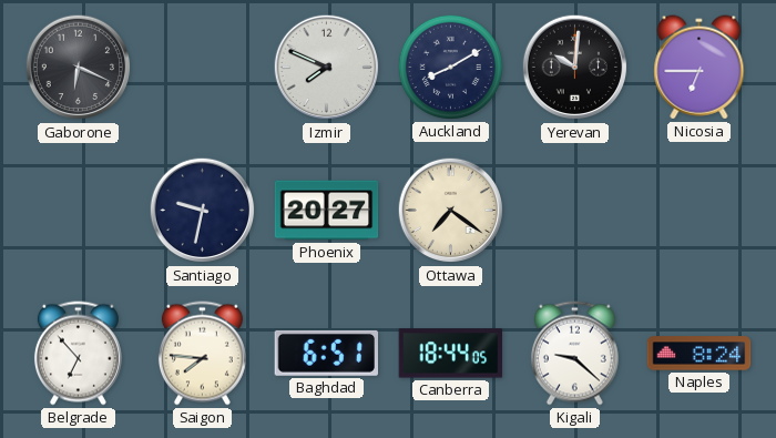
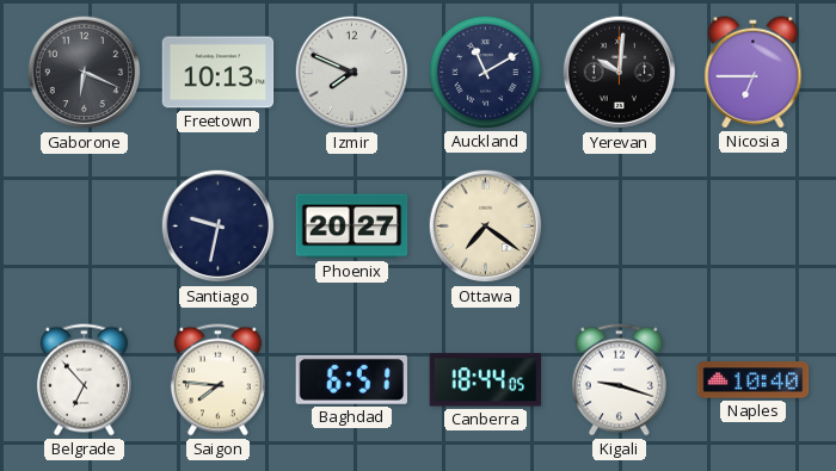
Freetown: none -> 10:13 (219, 73)
Auckland: 8:10 -> 11:10 (485, 72)
Kigali: 9:22 -> 9:18 (619, 380)
Naples: 8:24 -> 10:40 (754, 380)
